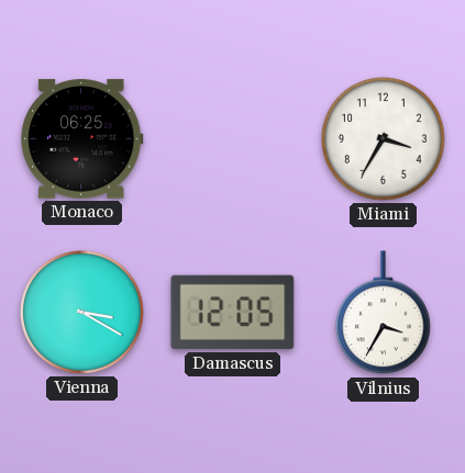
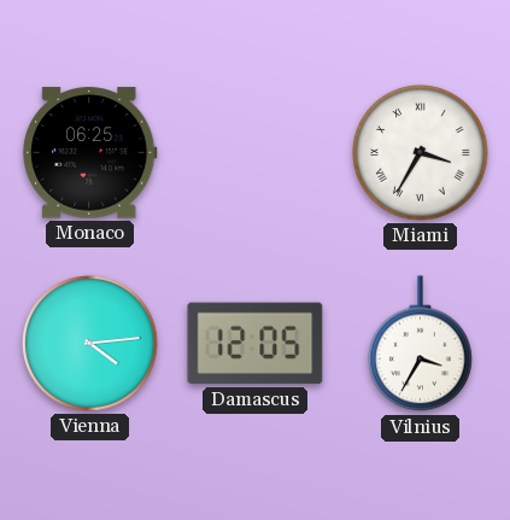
Miami numerals: Arabic -> Roman (421, 153)
Vienna: 3:20 -> 4:14 (90, 344)
